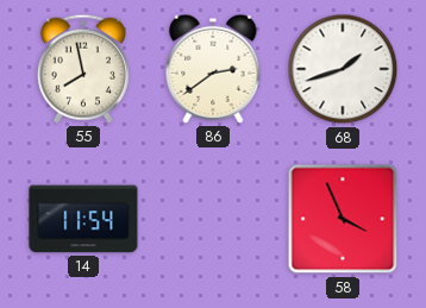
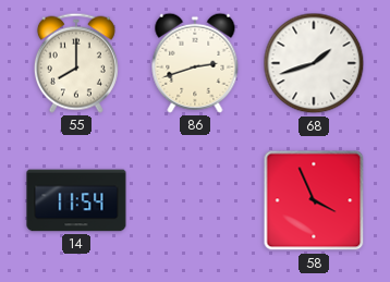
55: 7:58 -> 8:00 (76, 63)
86: 2:39 -> 2:42 (195, 63)
